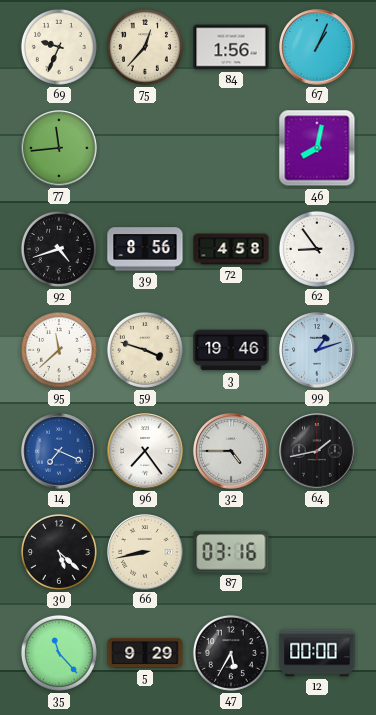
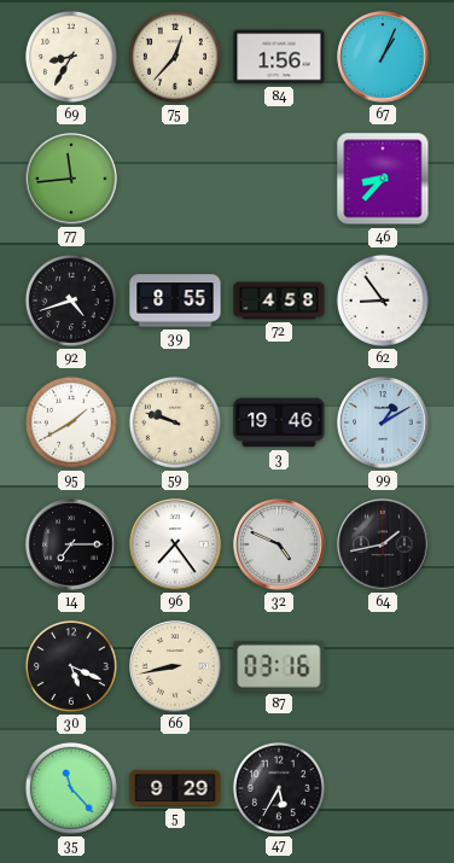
69: 9:34 -> 8:35 (71, 57)
46: 8:02 -> 8:37 (383, 179)
39: 8:56 -> 8:55 (175, 301)
95: 11:38 -> 1:40 (71, 422)
59: 3:48 -> 9:48 (175, 422)
99: 1:12 -> 1:10 (383, 422)
14: 7:19 -> 7:15 (71, 544)
14 dial: blue -> black (71, 544)
32: 4:45 -> 4:49 (279, 544)
30: 5:22 -> 5:19 (71, 666)
12: 00:00 -> none (317, 653)
